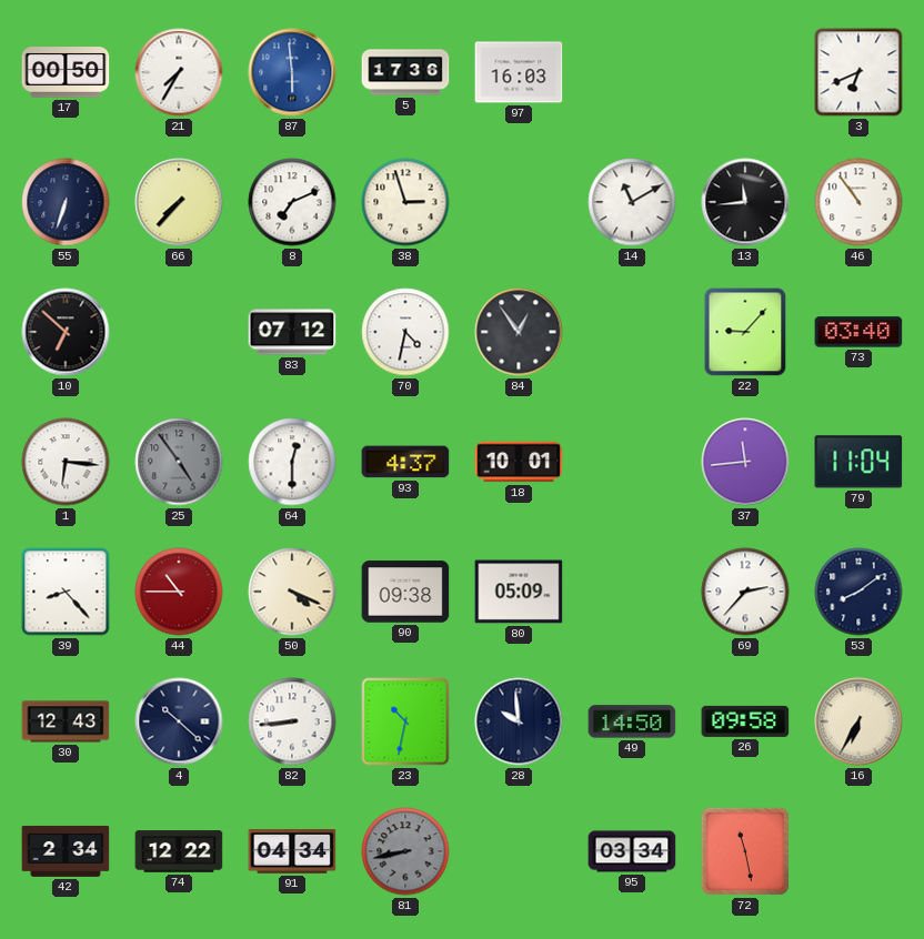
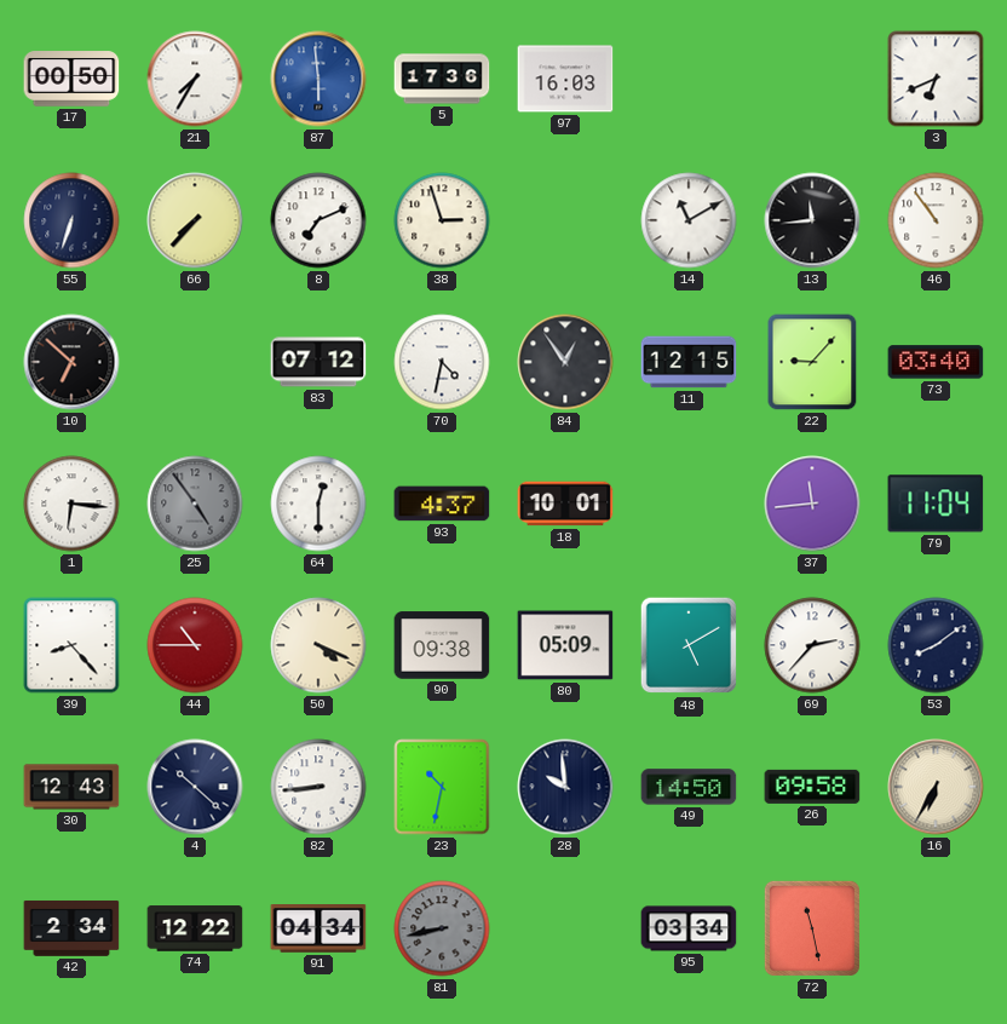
11: none -> 12:15 (689, 362)
48: none -> 5:10 (689, 645)
